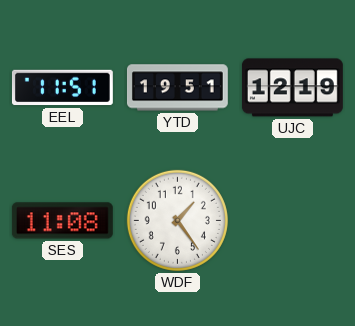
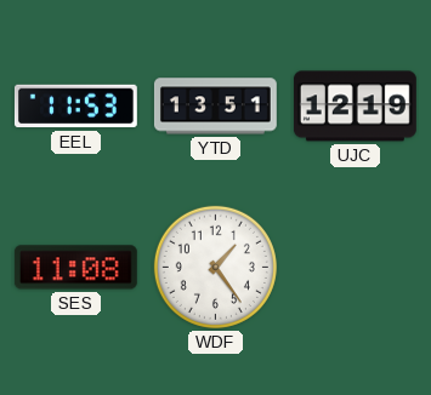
EEL: 11:51 -> 11:53 (75, 107)
YTD: 19:51 -> 13:51 (215, 107)
